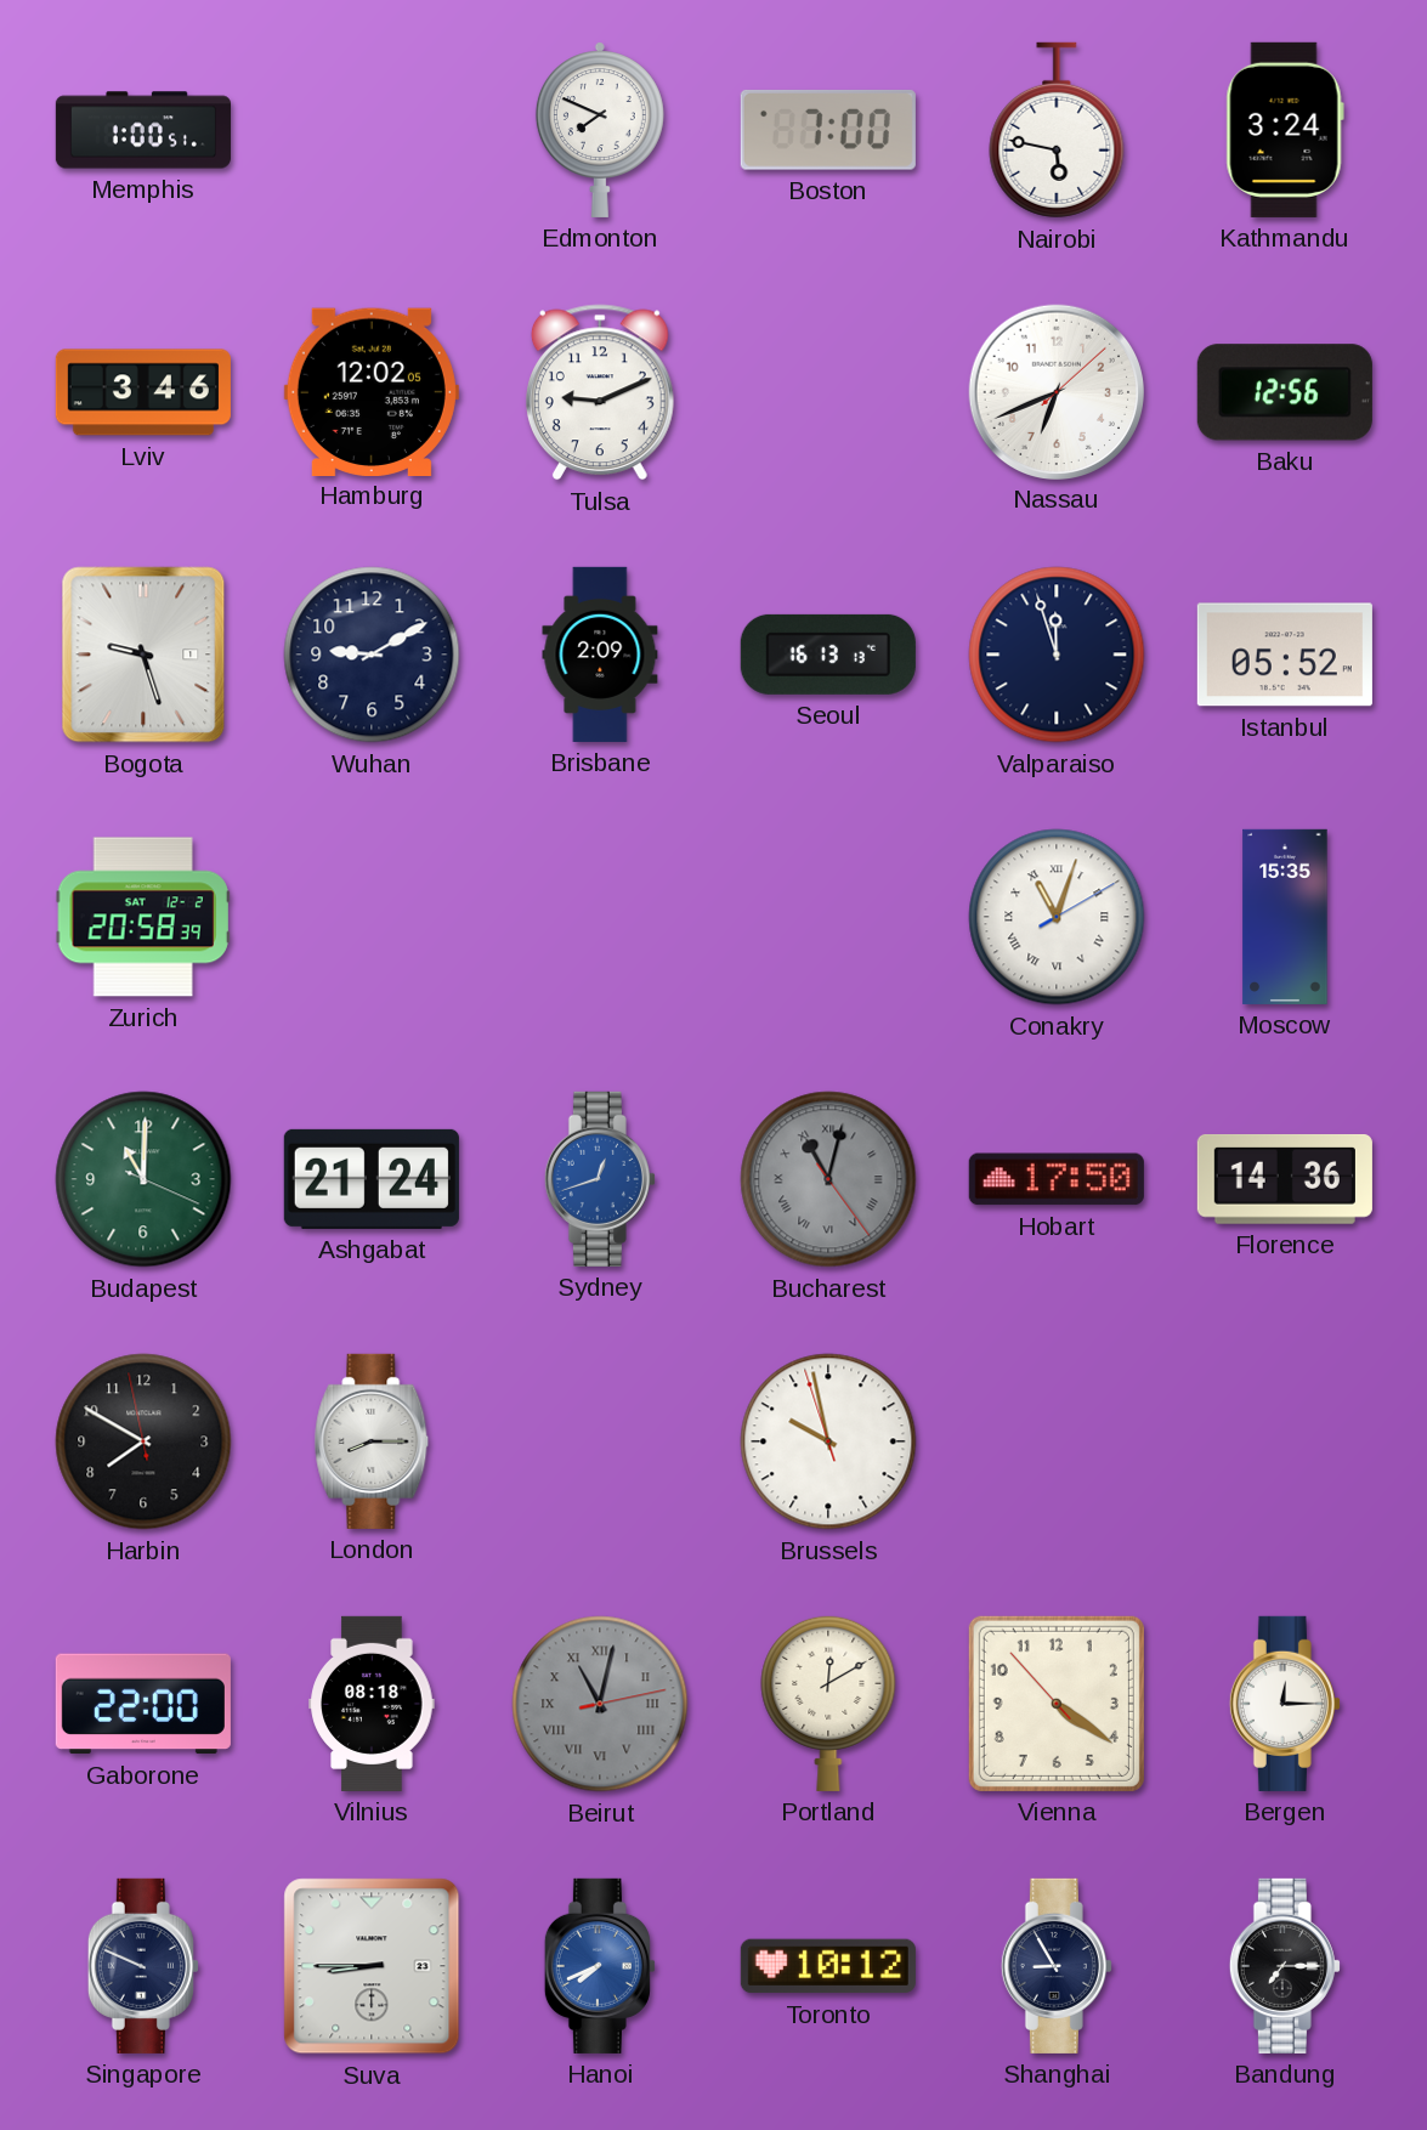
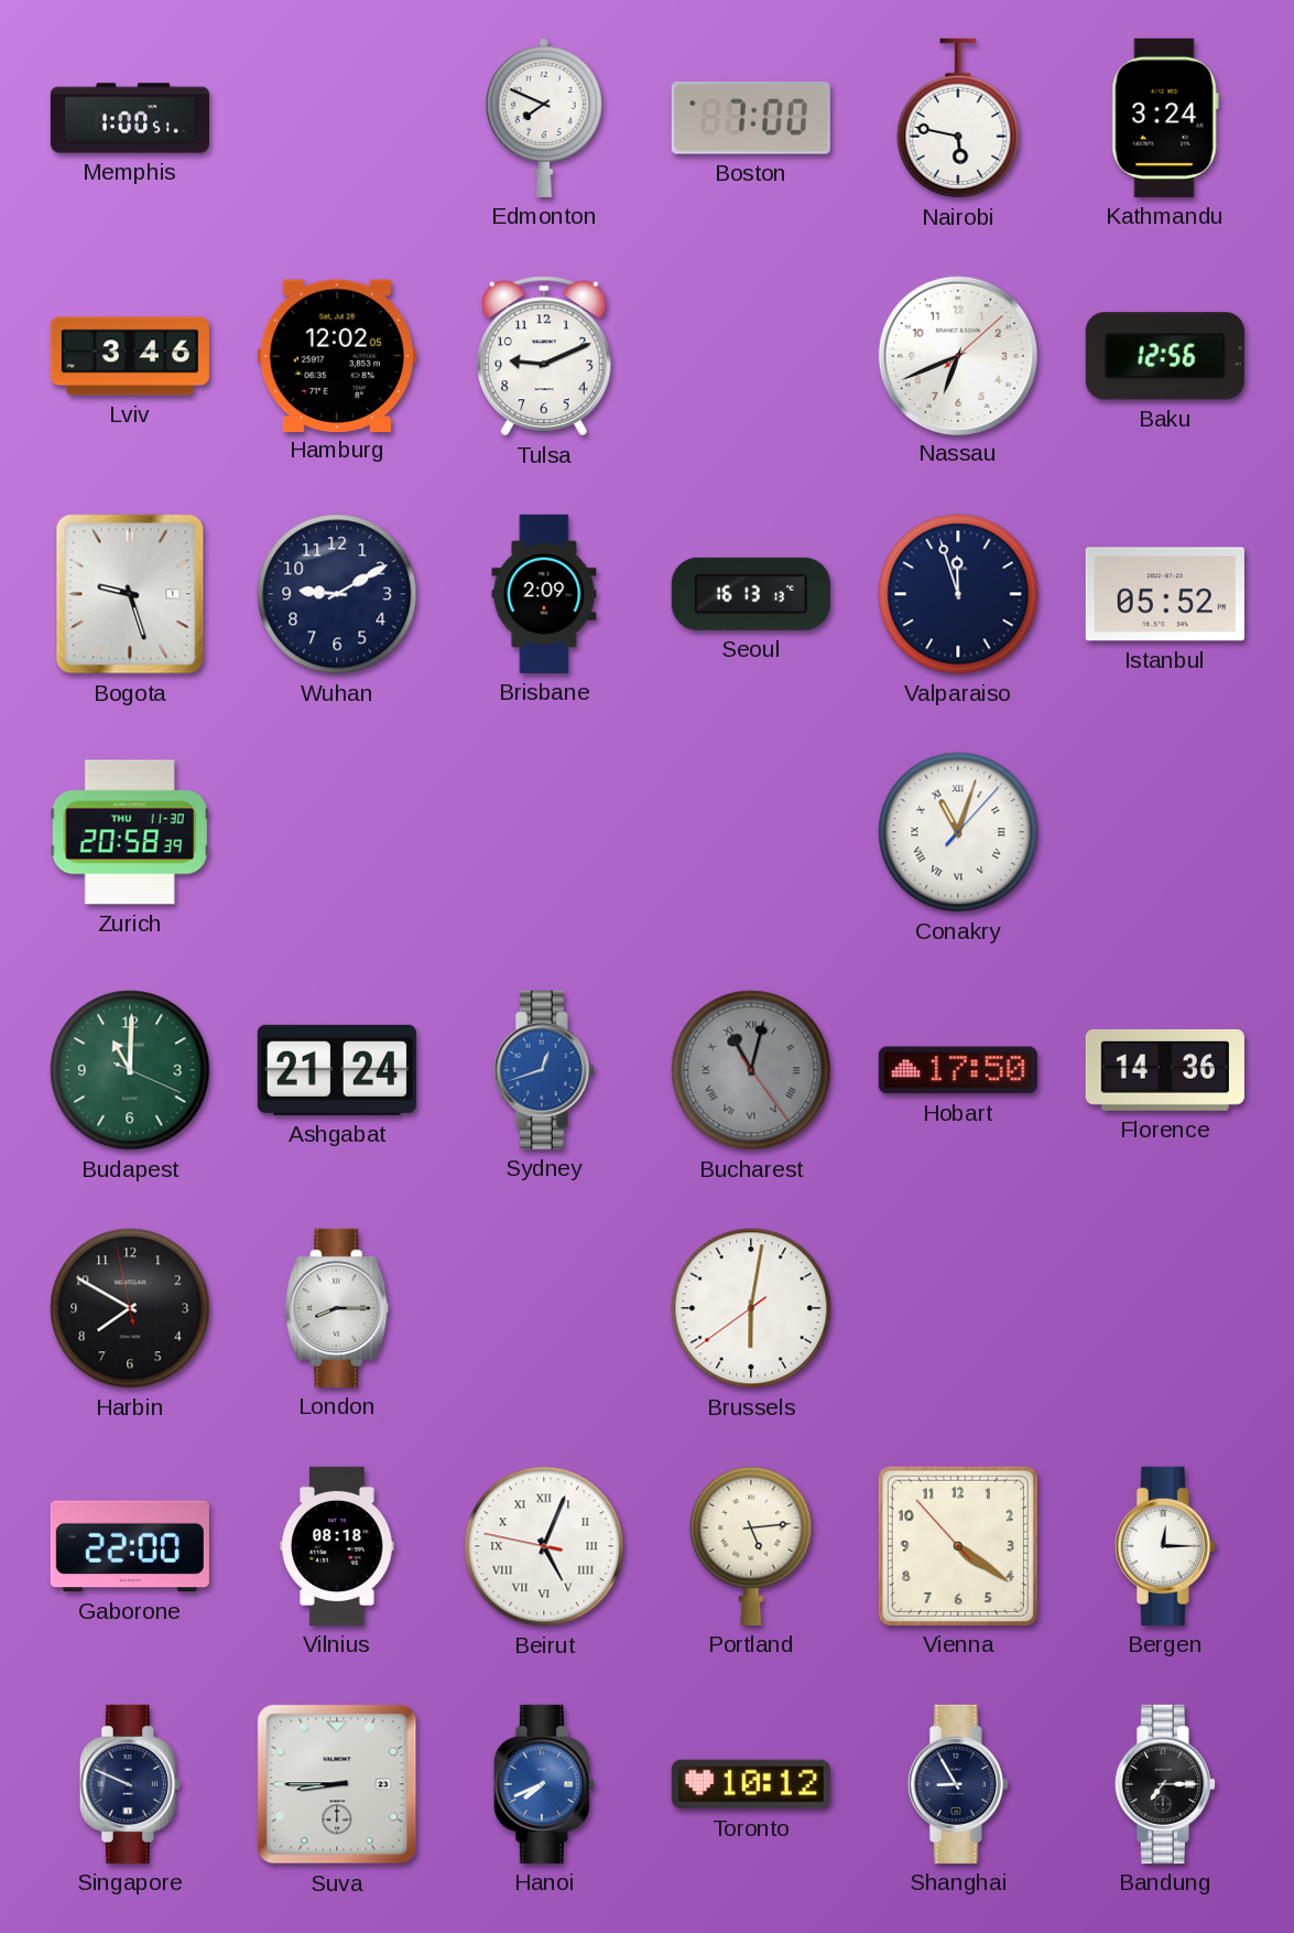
Zurich date: SAT 12-2 -> THU 11-30 (130, 832)
Conakry: 11:03:10 -> 11:03:07 (958, 832)
Moscow: 15:35 -> none (1285, 917)
Brussels: 9:57 -> 6:01 (751, 1308)
Beirut: 11:02 -> 5:03 (544, 1546)
Beirut dial: grey -> white (544, 1546)
Portland: 12:10 -> 5:14 (751, 1545)
